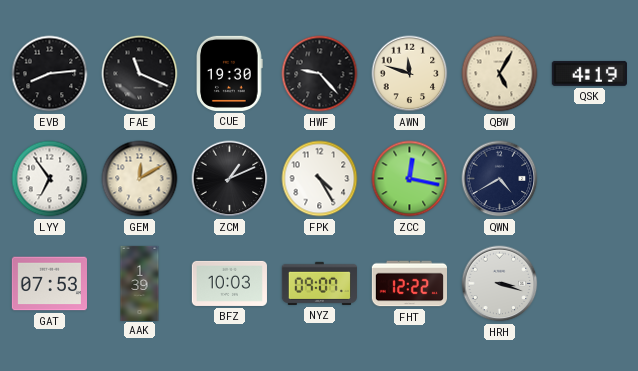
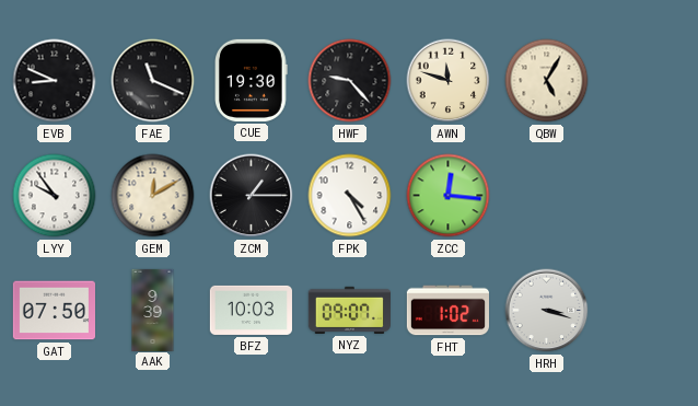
EVB: 8:14 -> 8:49 (55, 81)
QSK: 4:19 -> none (589, 73)
LYY: 6:54 -> 9:54 (55, 196)
ZCM: 1:11 -> 1:15 (252, 196)
ZCC: 12:17 -> 12:16 (449, 196)
QWN: 4:40 -> none (500, 179)
GAT: 07:53 -> 07:50 (54, 311)
AAK: 1:39 -> 9:39 (153, 310)
FHT: 12:22 -> 1:02 (447, 311)
